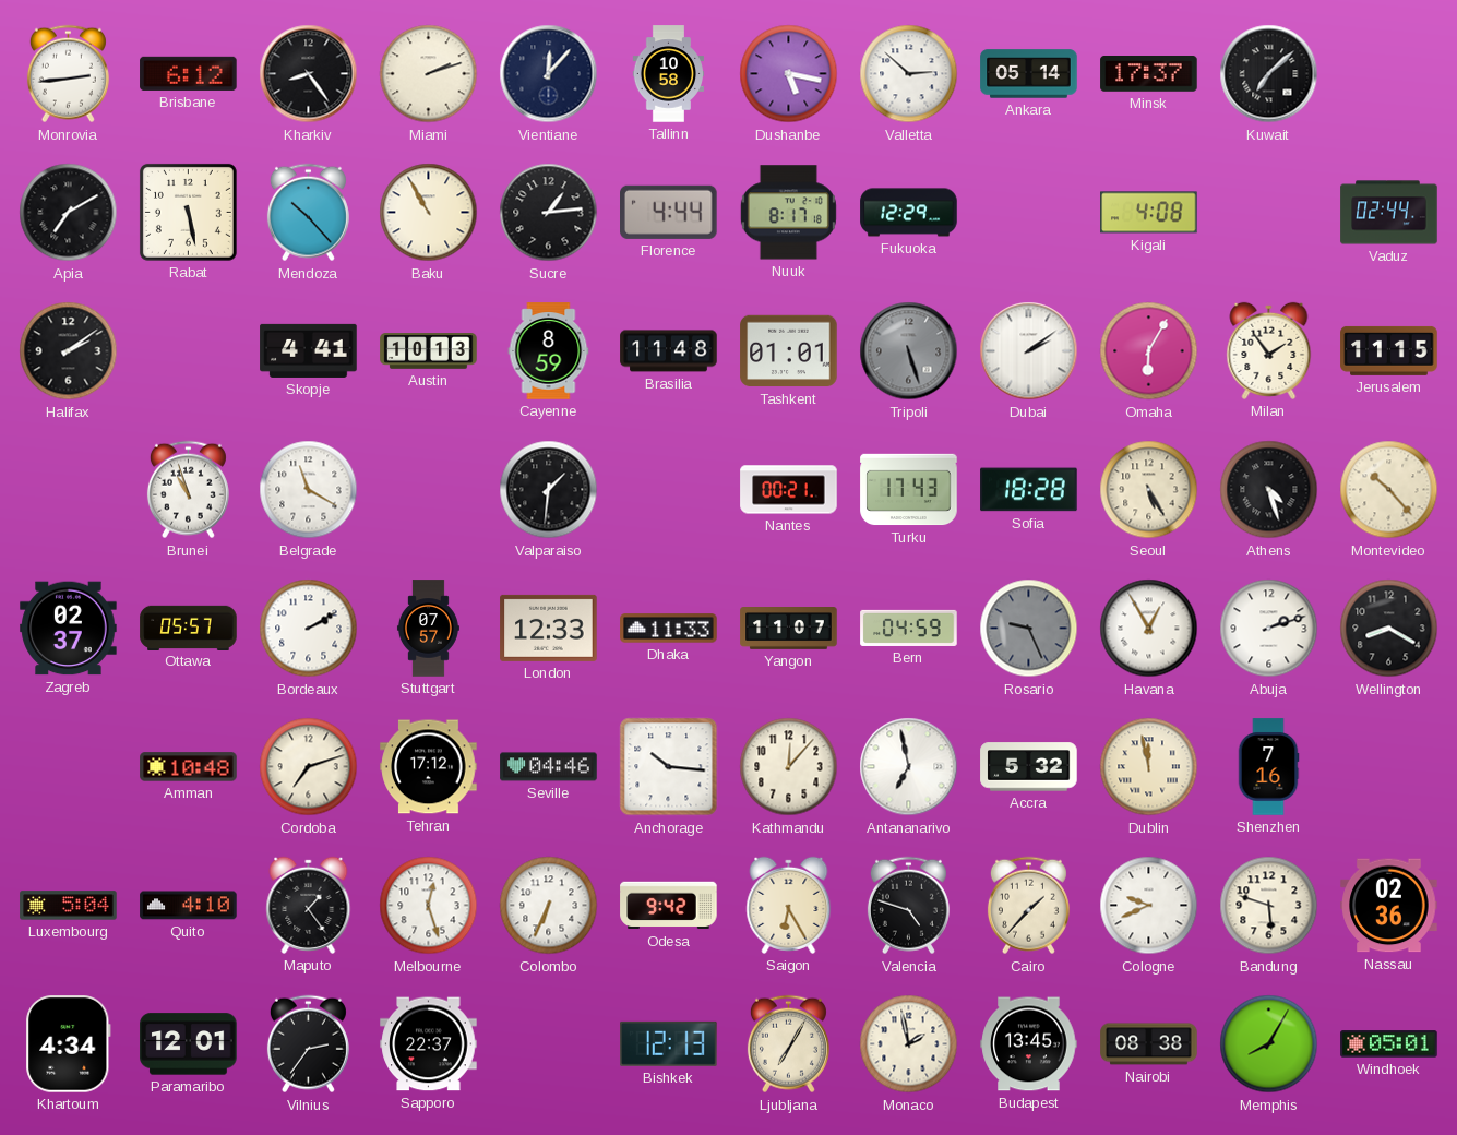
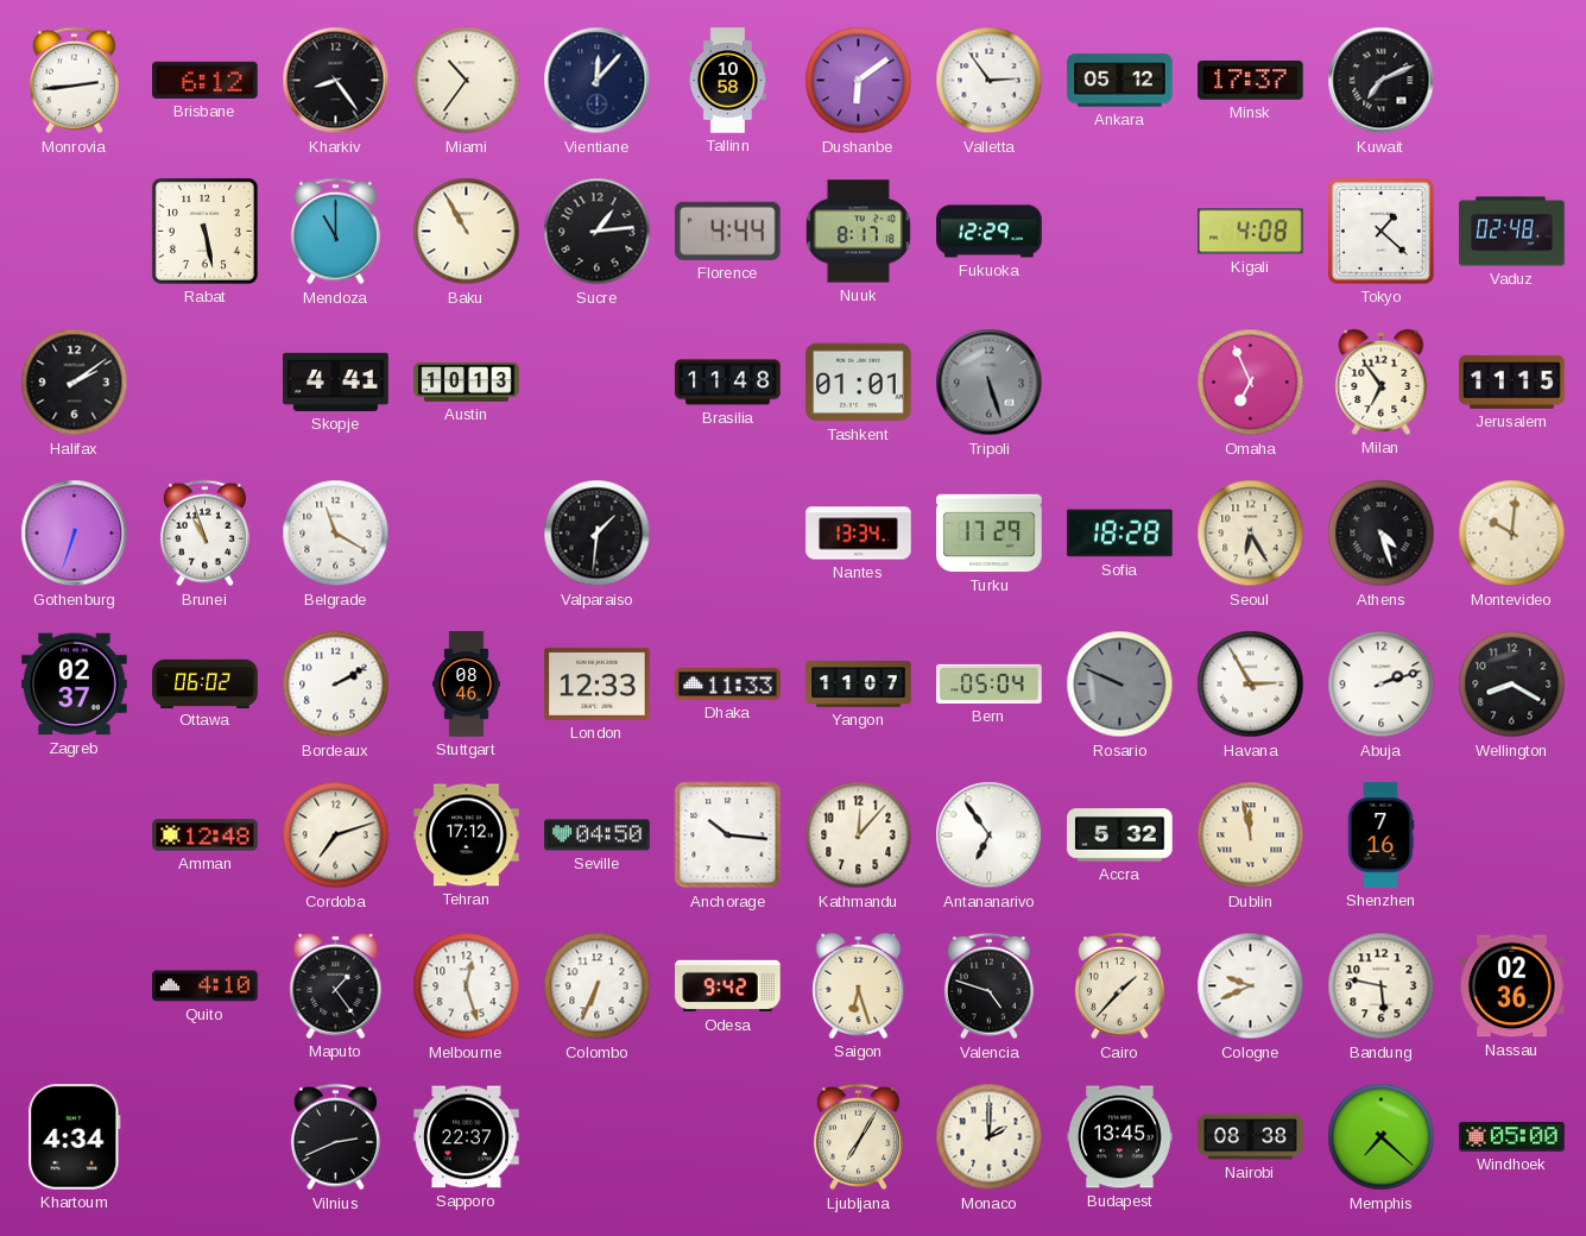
Miami: 2:12 -> 10:36 (467, 81)
Dushanbe: 5:17 -> 6:09 (859, 81)
Valletta: 2:52 -> 2:54 (990, 81)
Ankara: 05:14 -> 05:12 (1120, 81)
Kuwait: 7:08 -> 7:11 (1382, 81)
Apia: 7:10 -> none (69, 213)
Mendoza: 10:23 -> 11:00 (335, 232)
Tokyo: none -> 1:22 (1380, 231)
Vaduz: 02:44 -> 02:48 (1512, 232)
Cayenne: 8:59 -> none (549, 351)
Dubai: 2:09 -> none (1029, 351)
Omaha: 6:05 -> 6:56 (1251, 383)
Milan: 1:54 -> 6:54 (1382, 381)
Gothenburg: none -> 6:33 (75, 534)
Nantes: 00:21 -> 13:34 (859, 534)
Turku: 17:43 -> 17:29 (990, 534)
Seoul: 5:25 -> 6:25 (1251, 534)
Montevideo: 10:23 -> 10:01 (1512, 534)
Ottawa: 05:57 -> 06:02 (206, 683)
Stuttgart: 07:57 -> 08:46 (466, 685)
Bern: 04:59 -> 05:04 (990, 683)
Rosario: 9:26 -> 9:49 (1120, 685)
Havana: 12:55 -> 2:55 (1251, 685)
Amman: 10:48 -> 12:48 (206, 835)
Seville: 04:46 -> 04:50 (598, 835)
Antananarivo: 6:58 -> 6:54 (990, 835)
Luxembourg: 5:04 -> none (69, 906)
Saigon: 6:25 -> 6:27 (859, 985)
Bandung: 5:48 -> 5:47 (1382, 986)
Paramaribo: 12:01 -> none (189, 1044)
Vilnius: 2:36 -> 2:41 (335, 1137)
Bishkek: 12:13 -> none (669, 1043)
Monaco: 1:58 -> 2:00 (990, 1137)
Memphis: 8:05 -> 7:22 (1382, 1137)
Windhoek: 05:01 -> 05:00 (1512, 1137)
